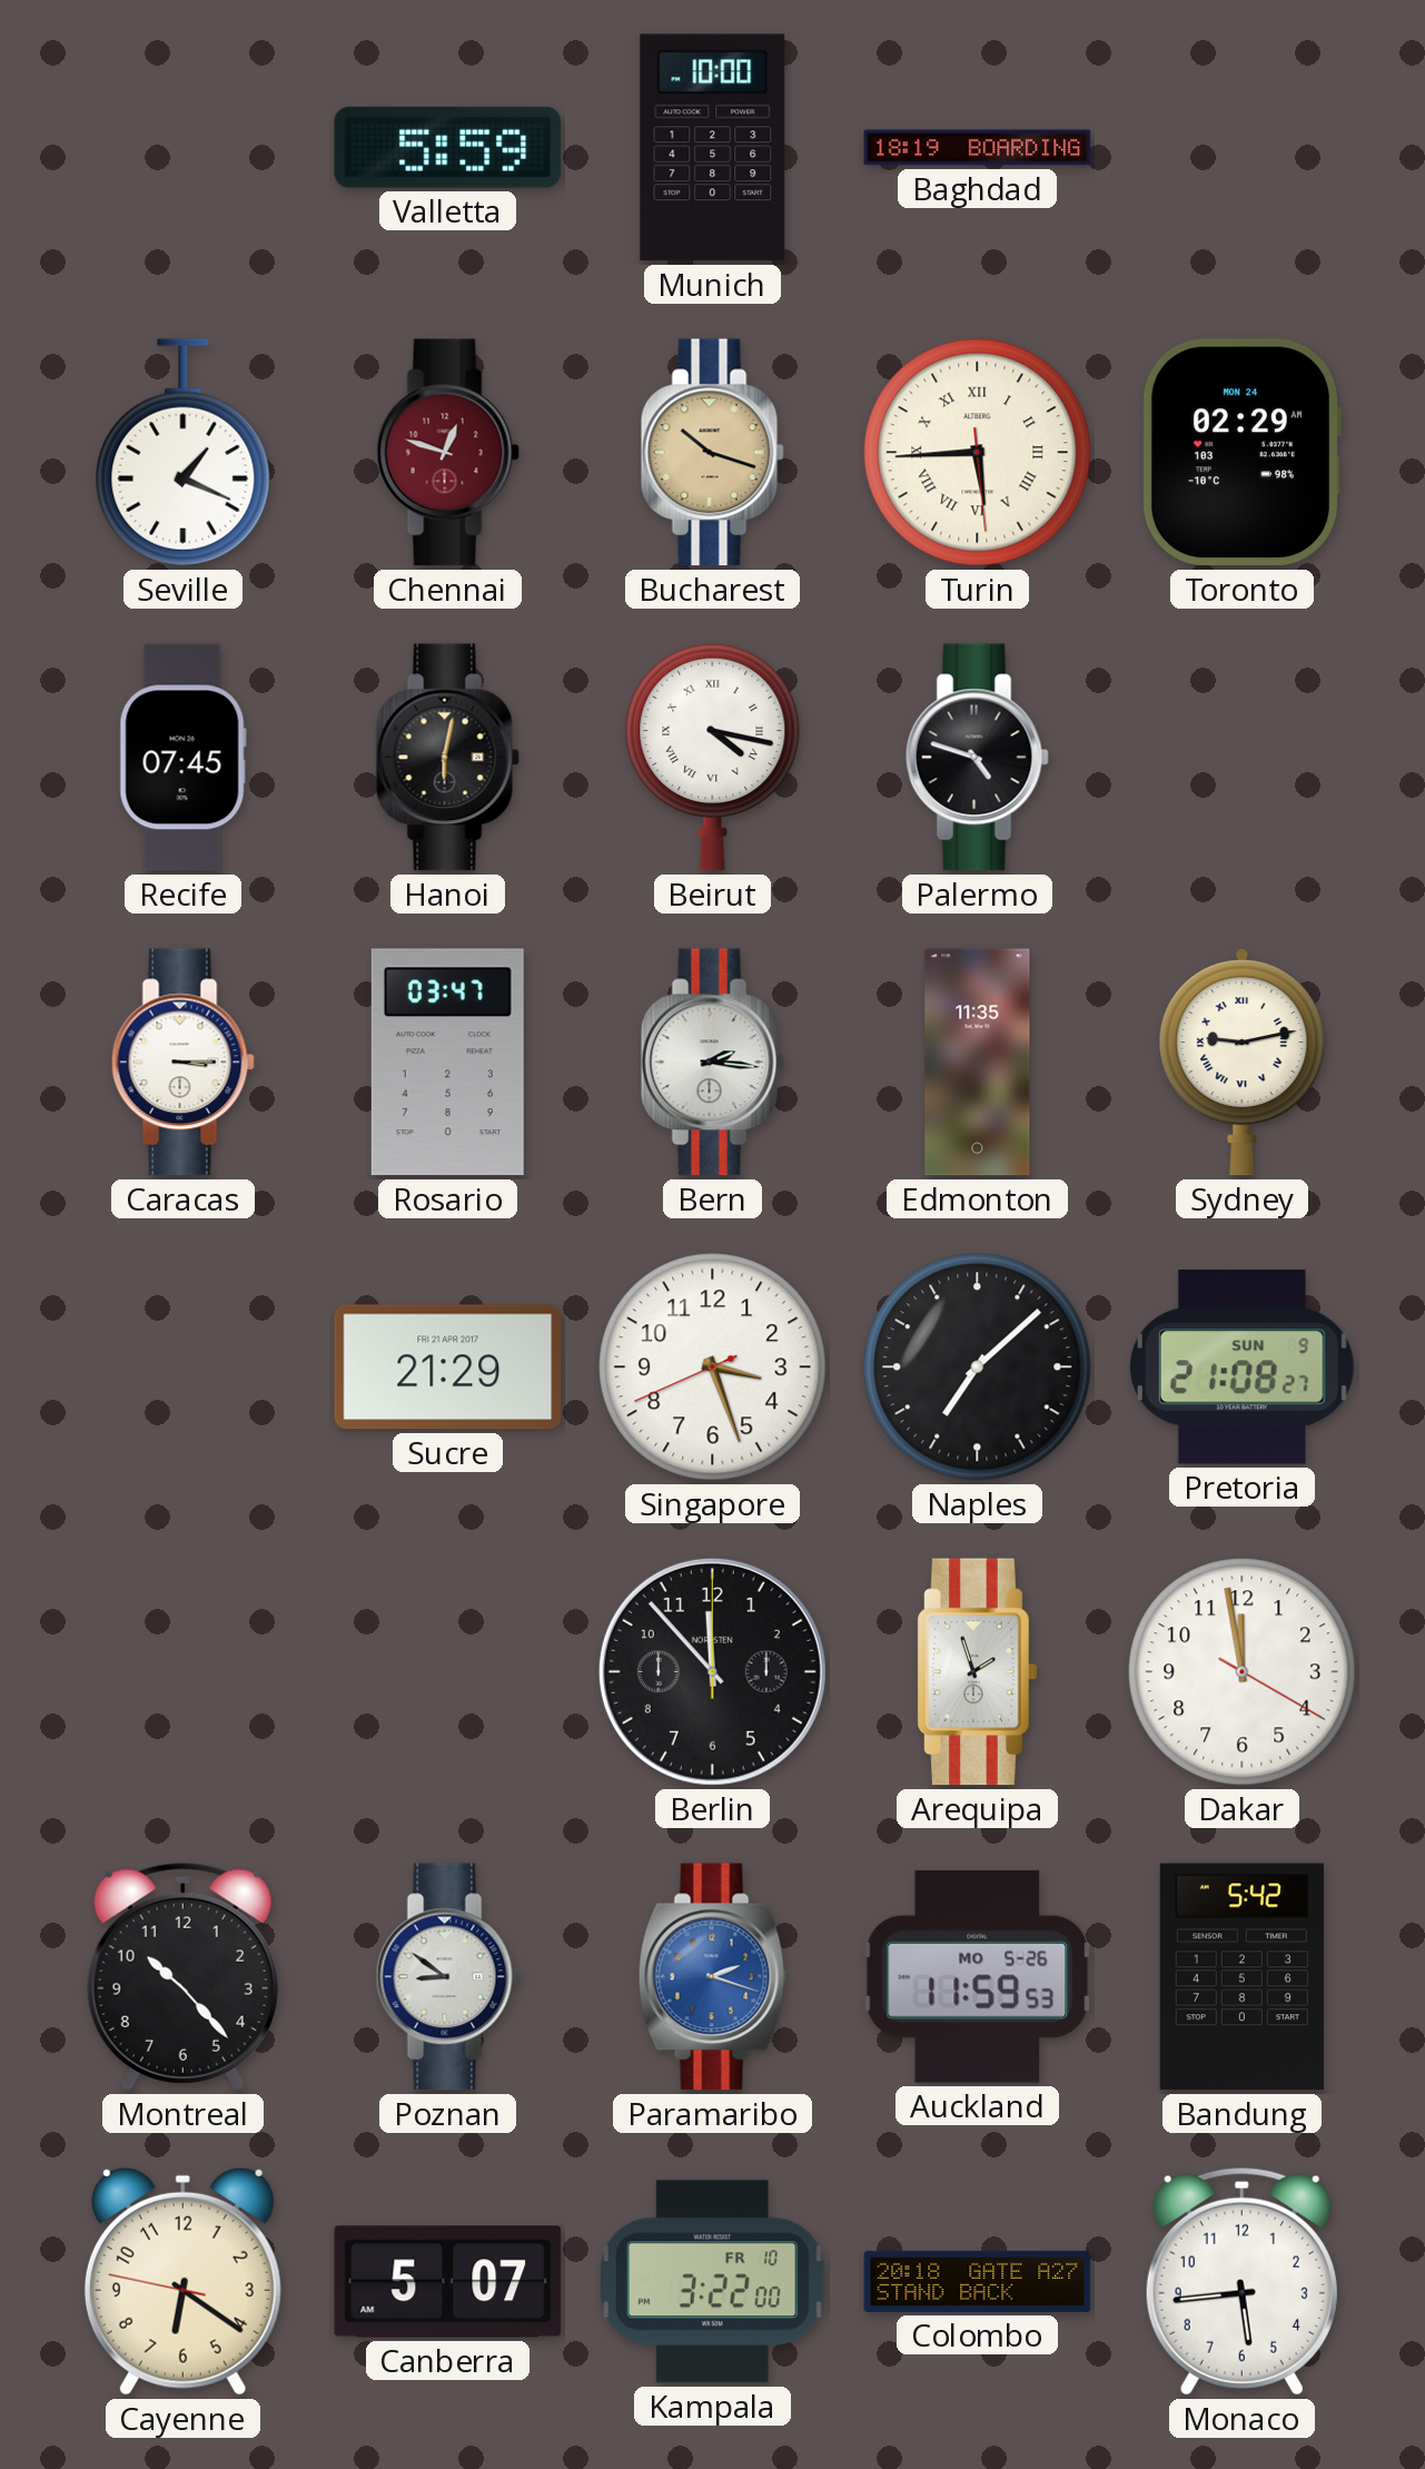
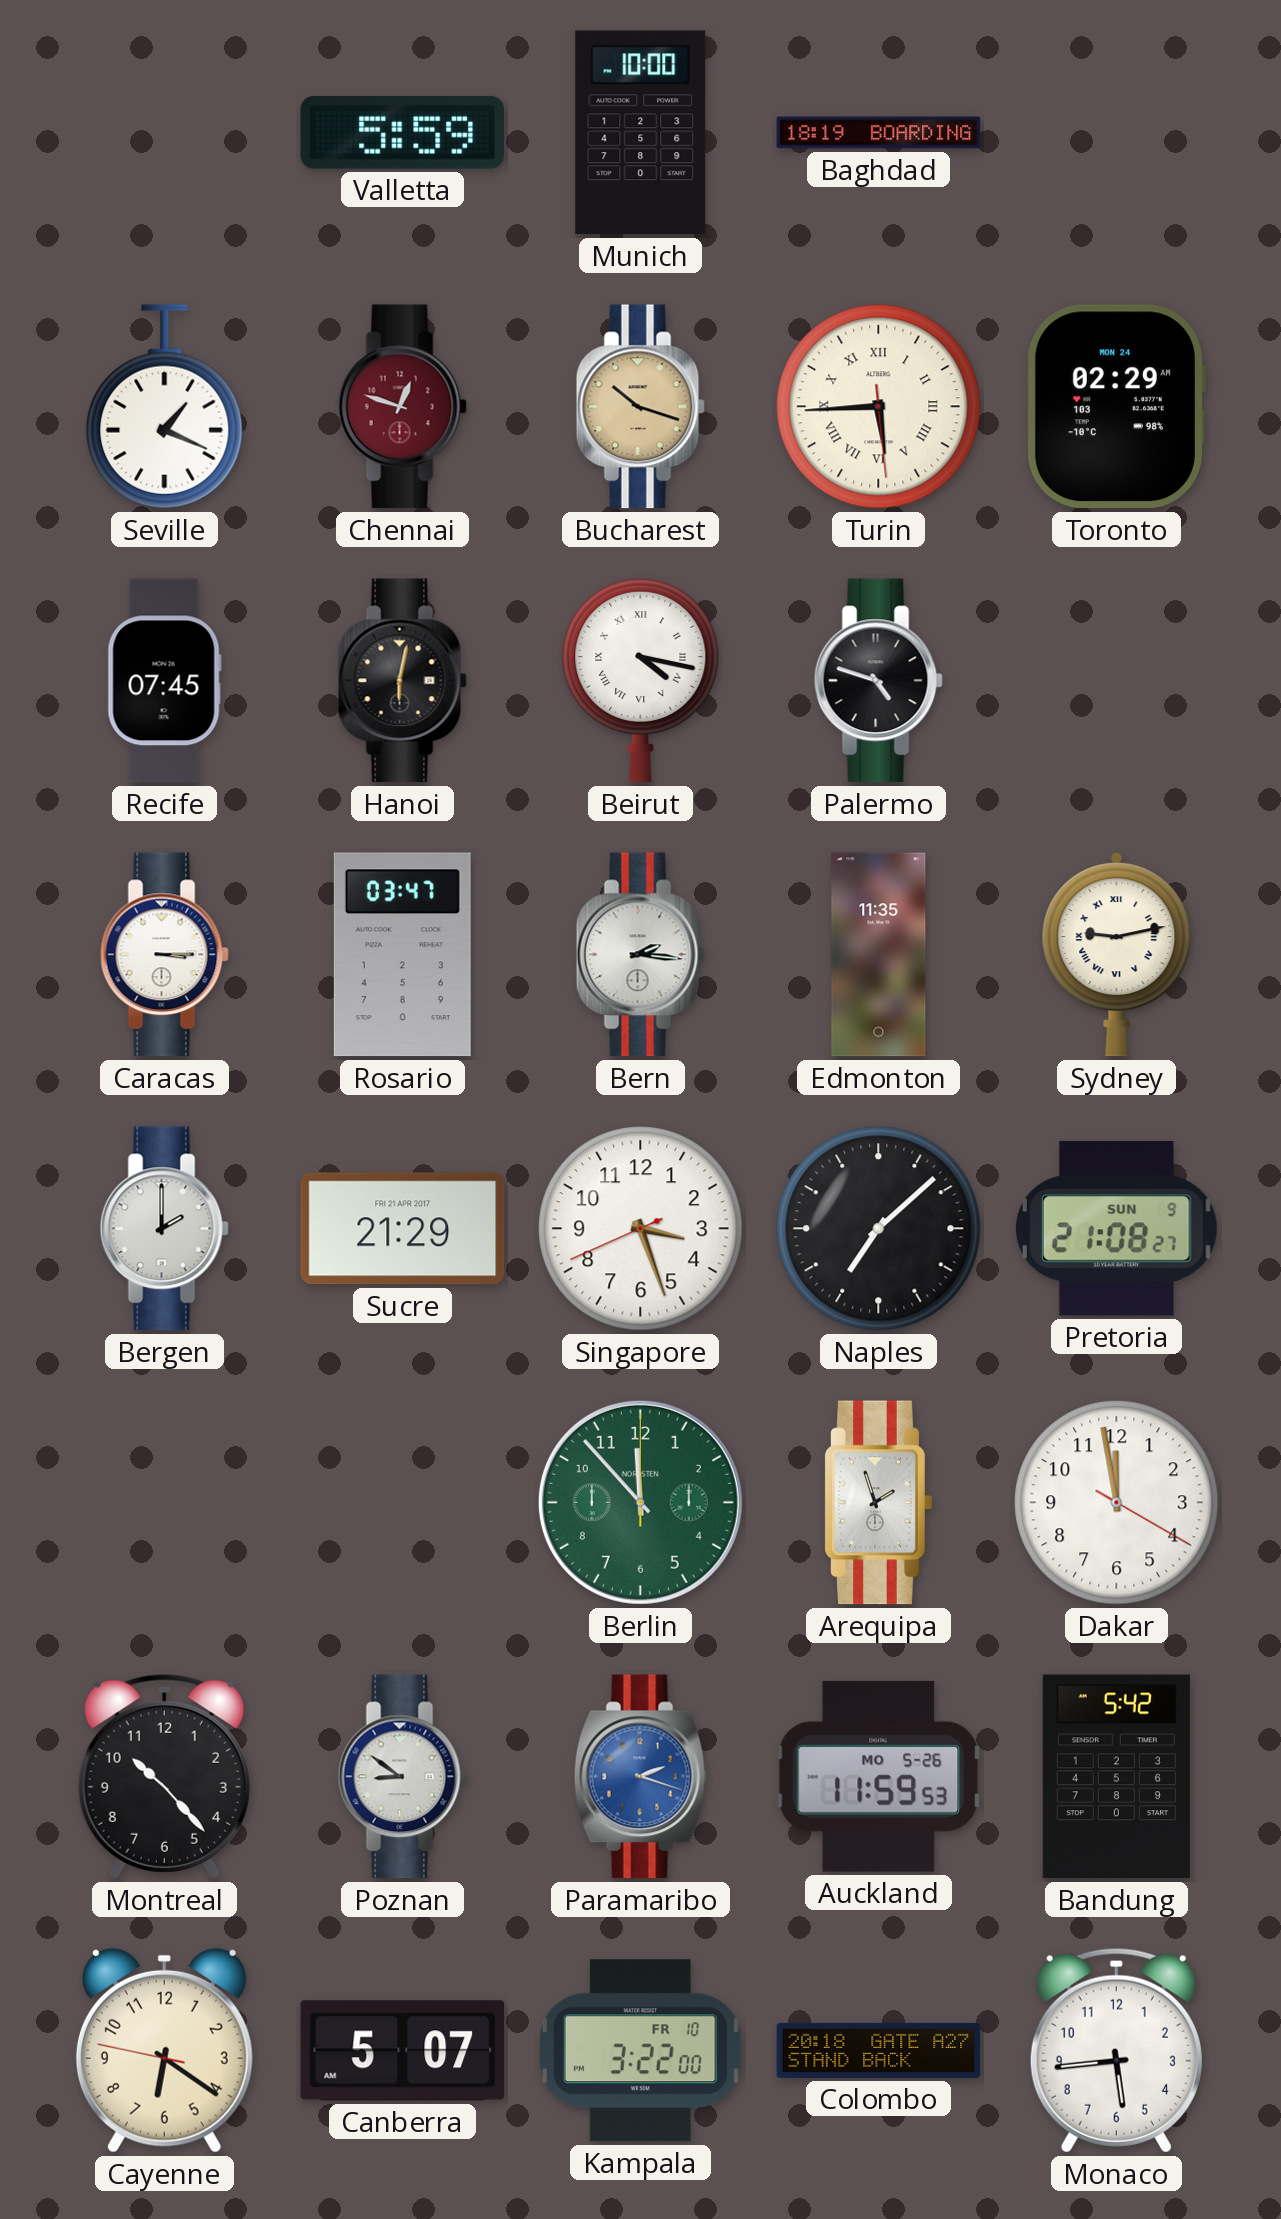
Bergen: none -> 2:00 (164, 1229)
Berlin dial: black -> green (640, 1502)
